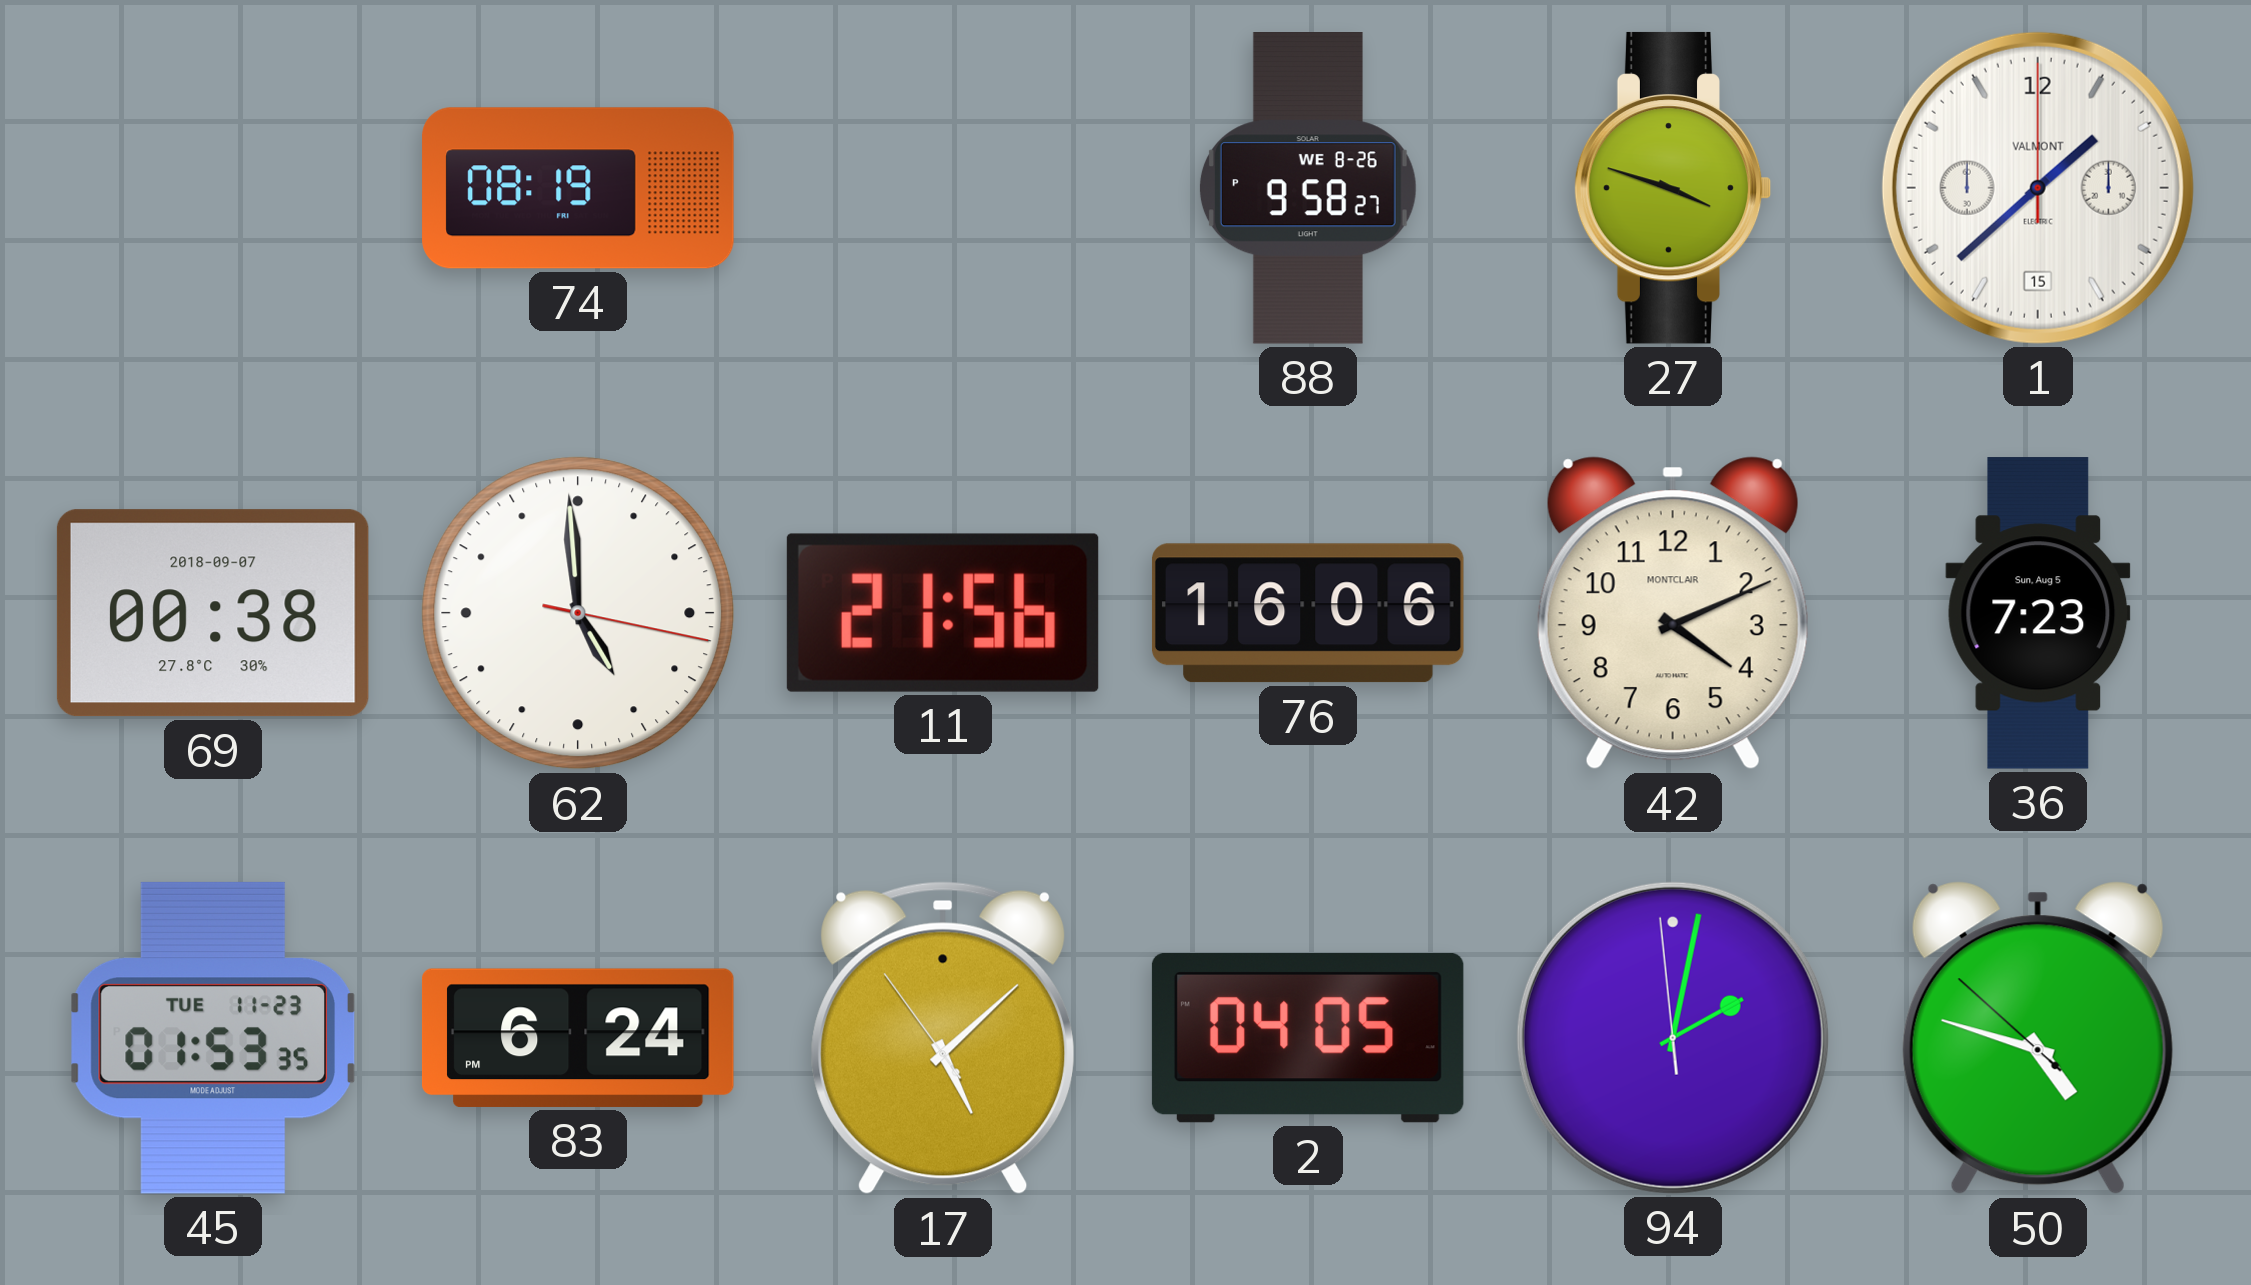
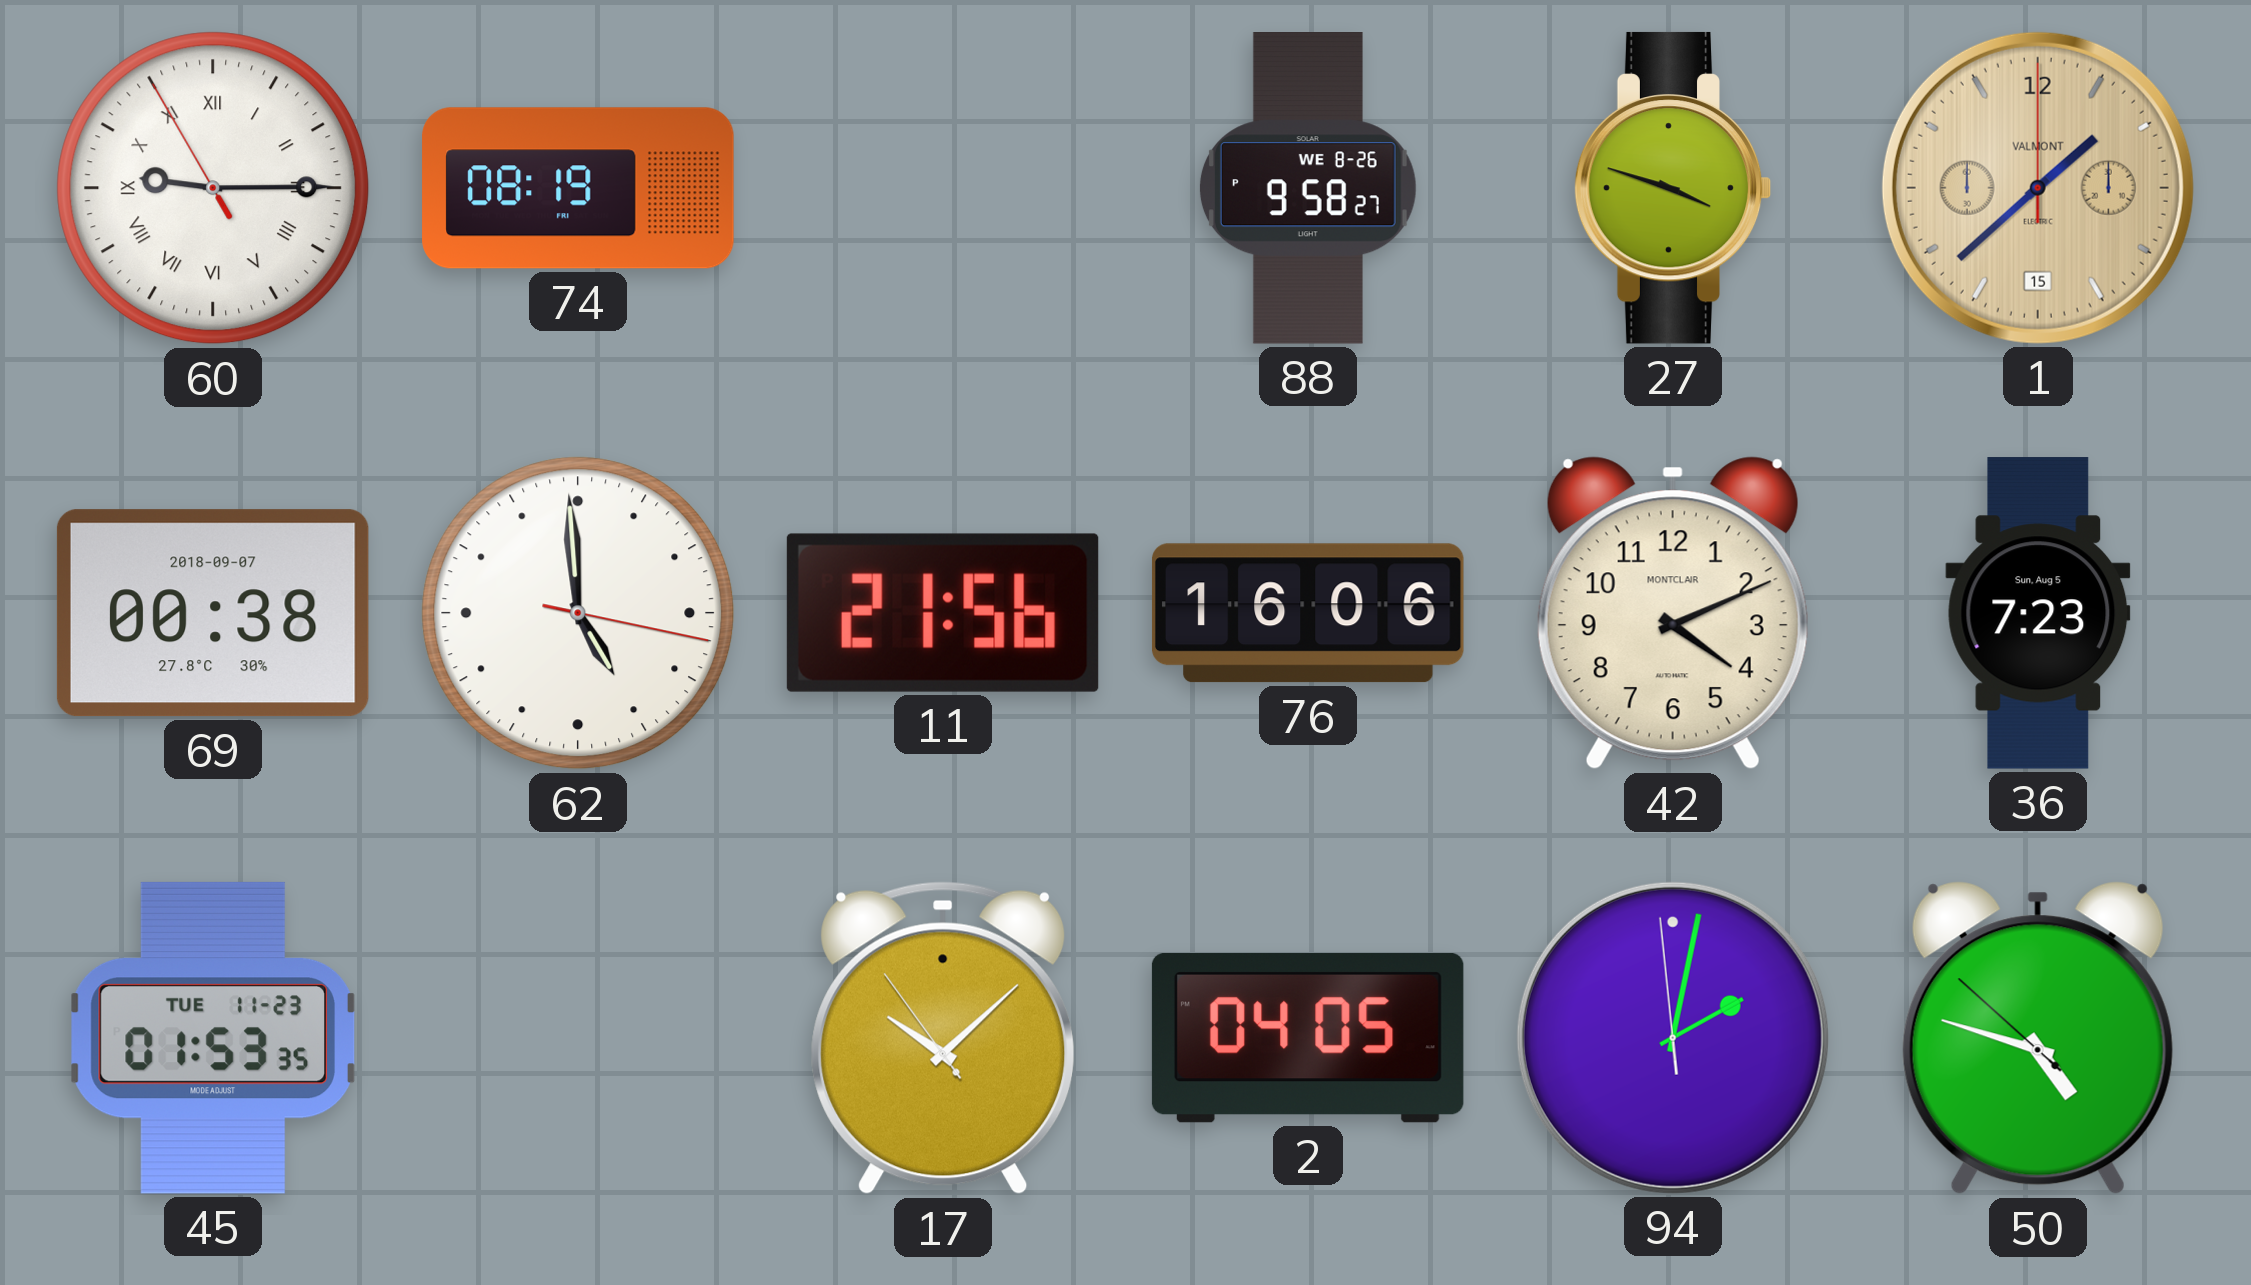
60: none -> 9:14 (213, 188)
1 dial: white -> champagne (2038, 188)
83: 6:24 -> none (578, 1038)
17: 5:07 -> 10:07 (943, 1038)
